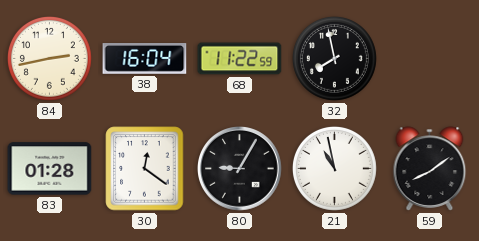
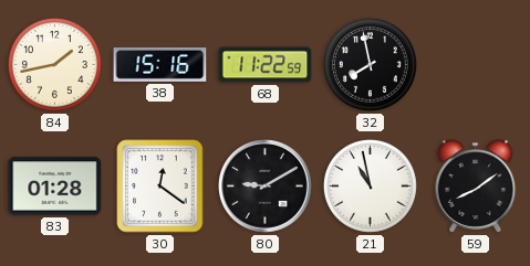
84: 2:43 -> 1:43 (54, 64)
38: 16:04 -> 15:16 (160, 65)
80: 9:05 -> 9:10 (266, 187)
